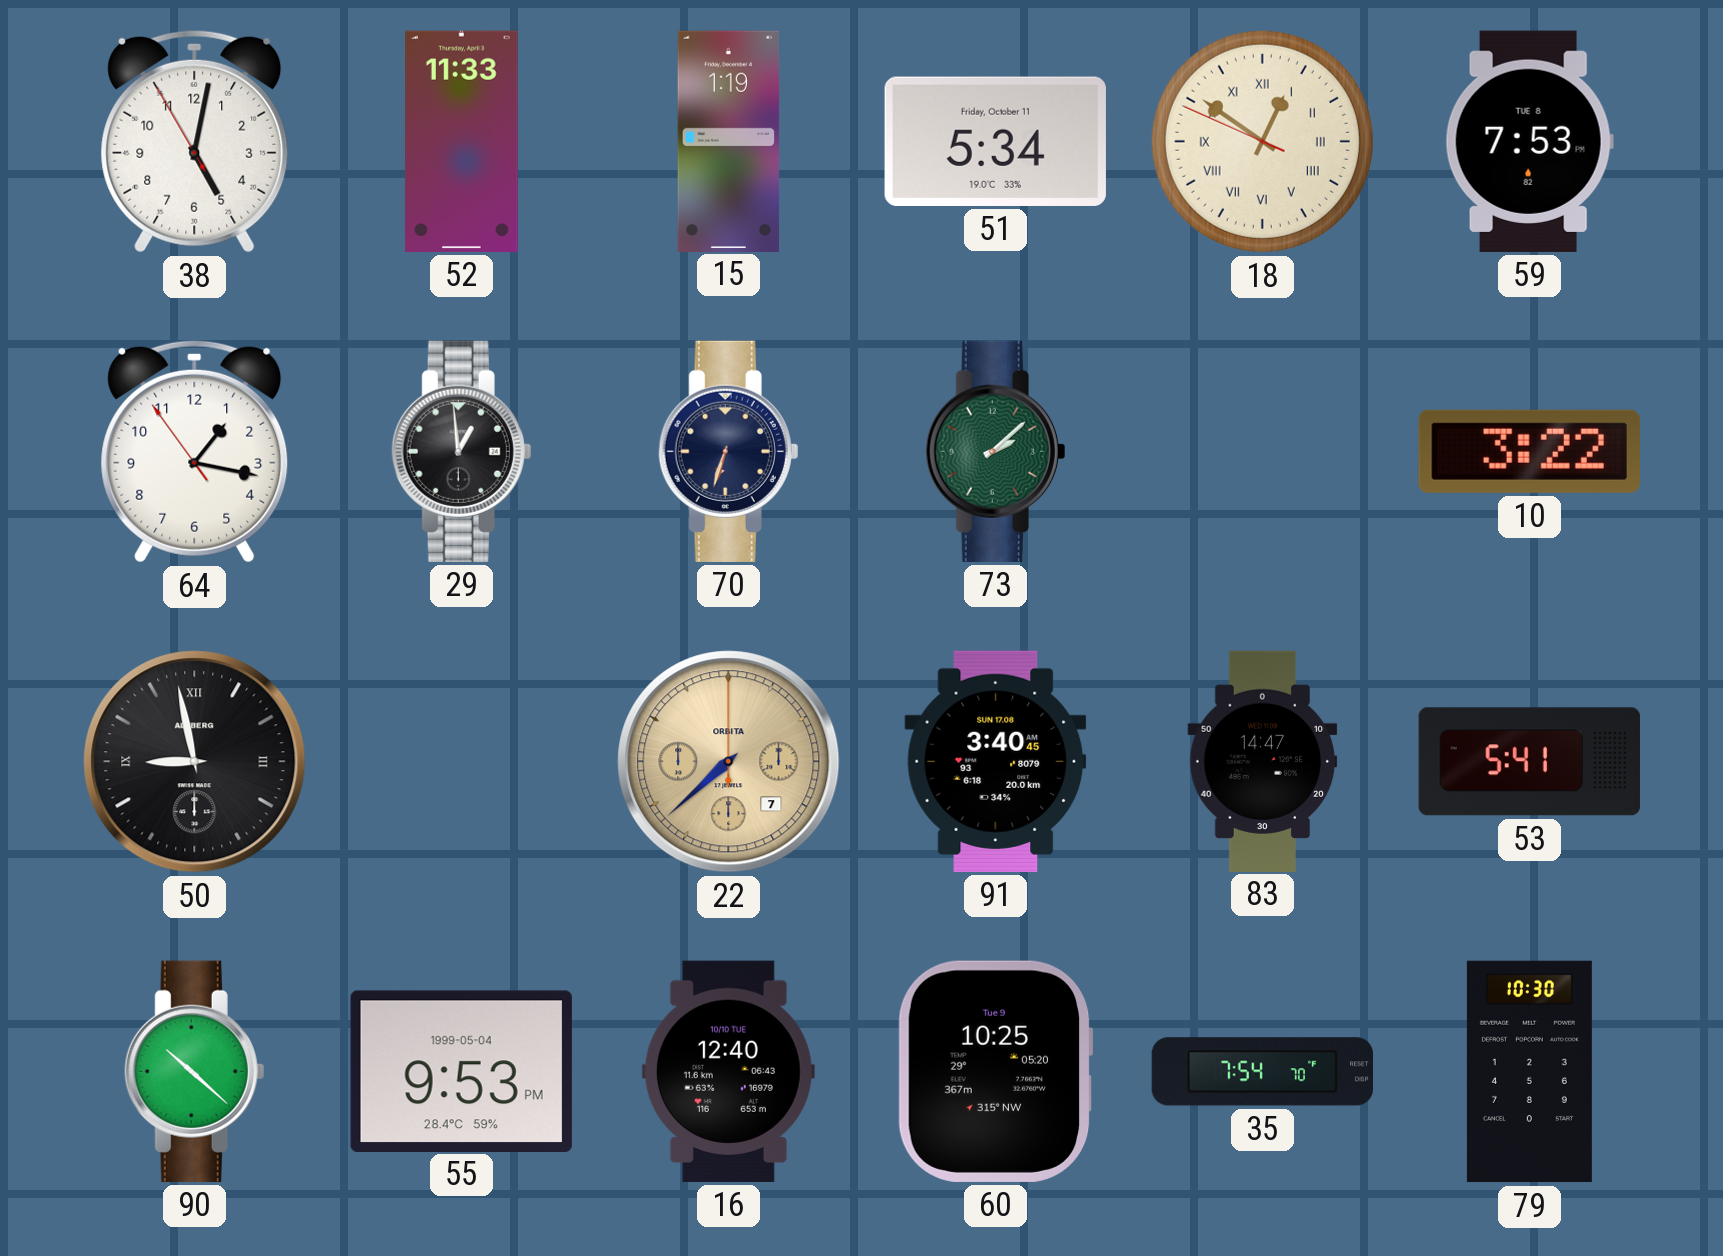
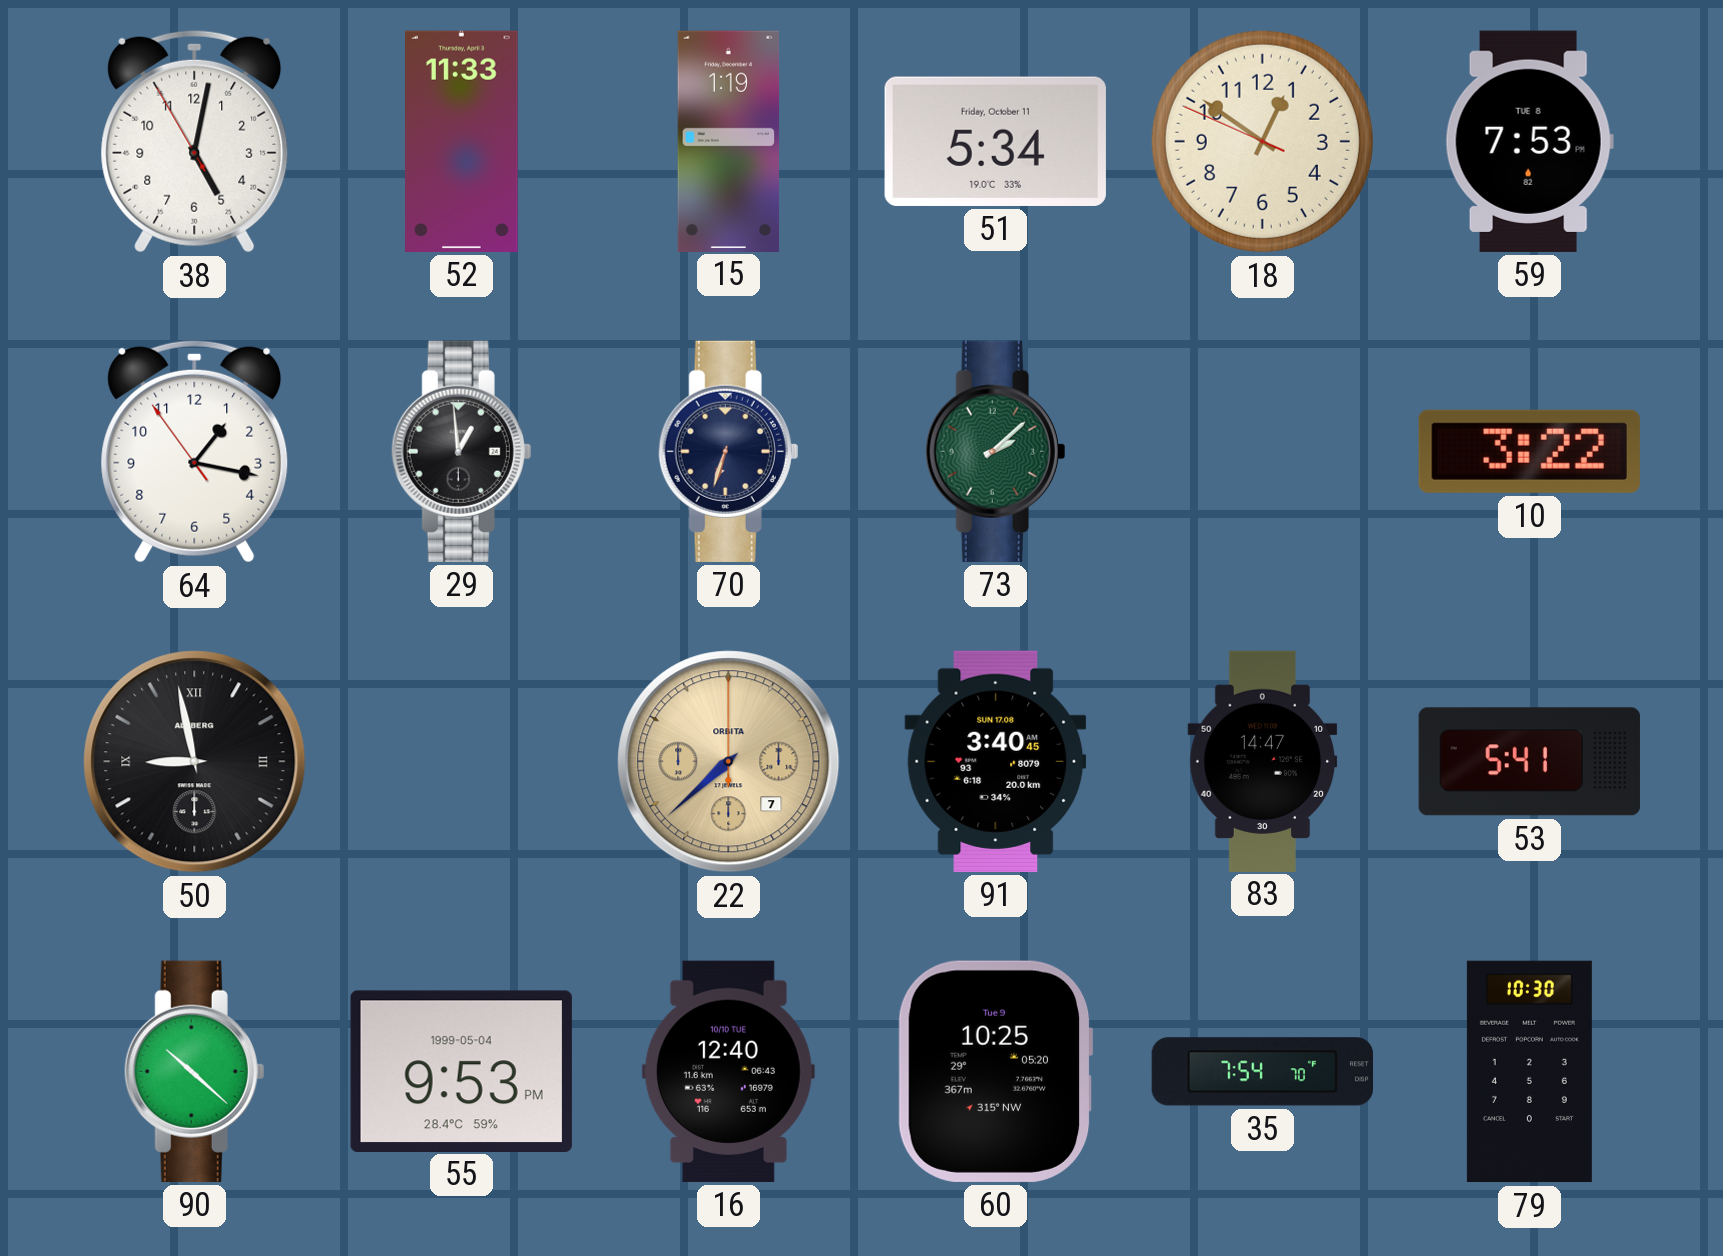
18 numerals: Roman -> Arabic (1262, 141)
